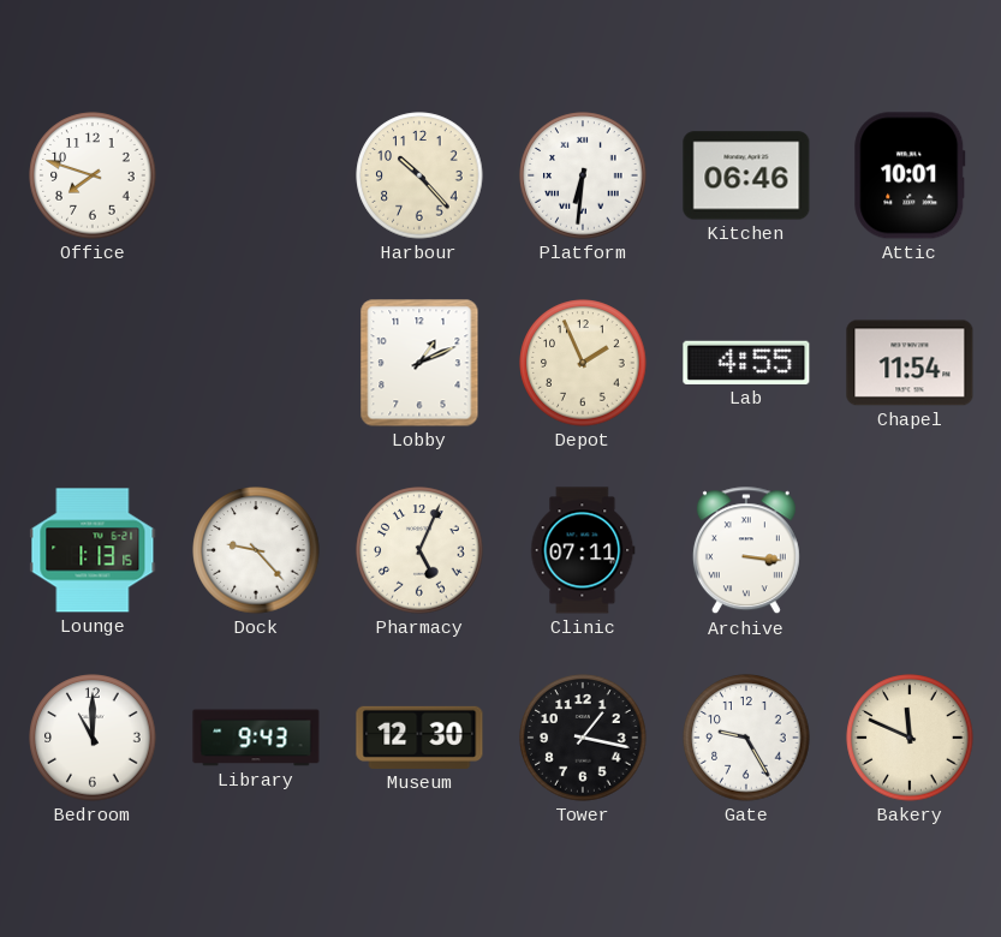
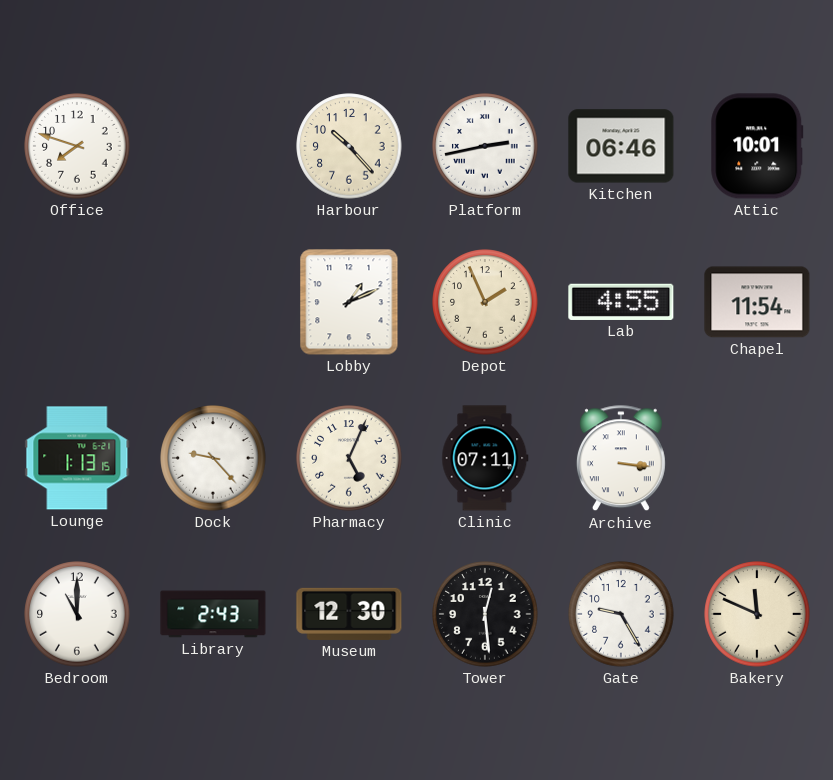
Platform: 6:31 -> 2:43 (485, 146)
Library: 9:43 -> 2:43 (213, 614)
Tower: 1:17 -> 12:29 (485, 614)
